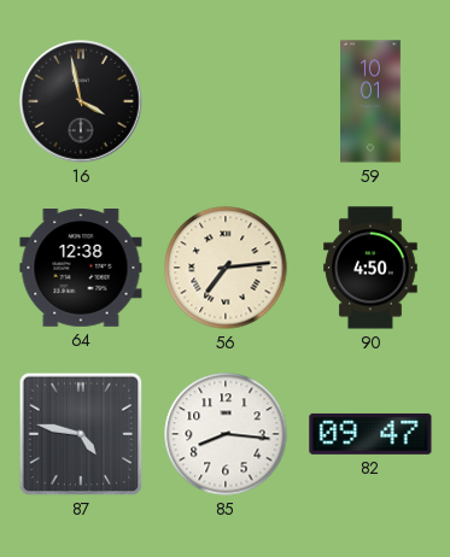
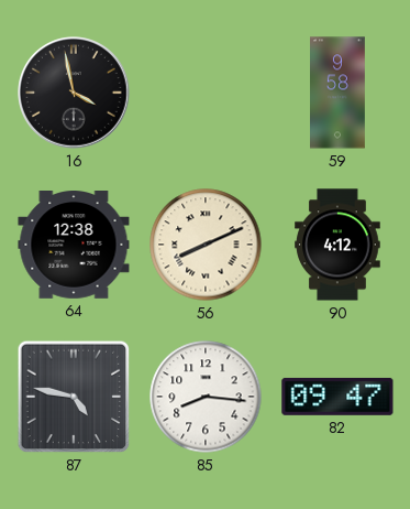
59: 10:01 -> 9:58 (339, 93)
56: 7:14 -> 8:11 (206, 245)
90: 4:50 -> 4:12 (337, 245)
